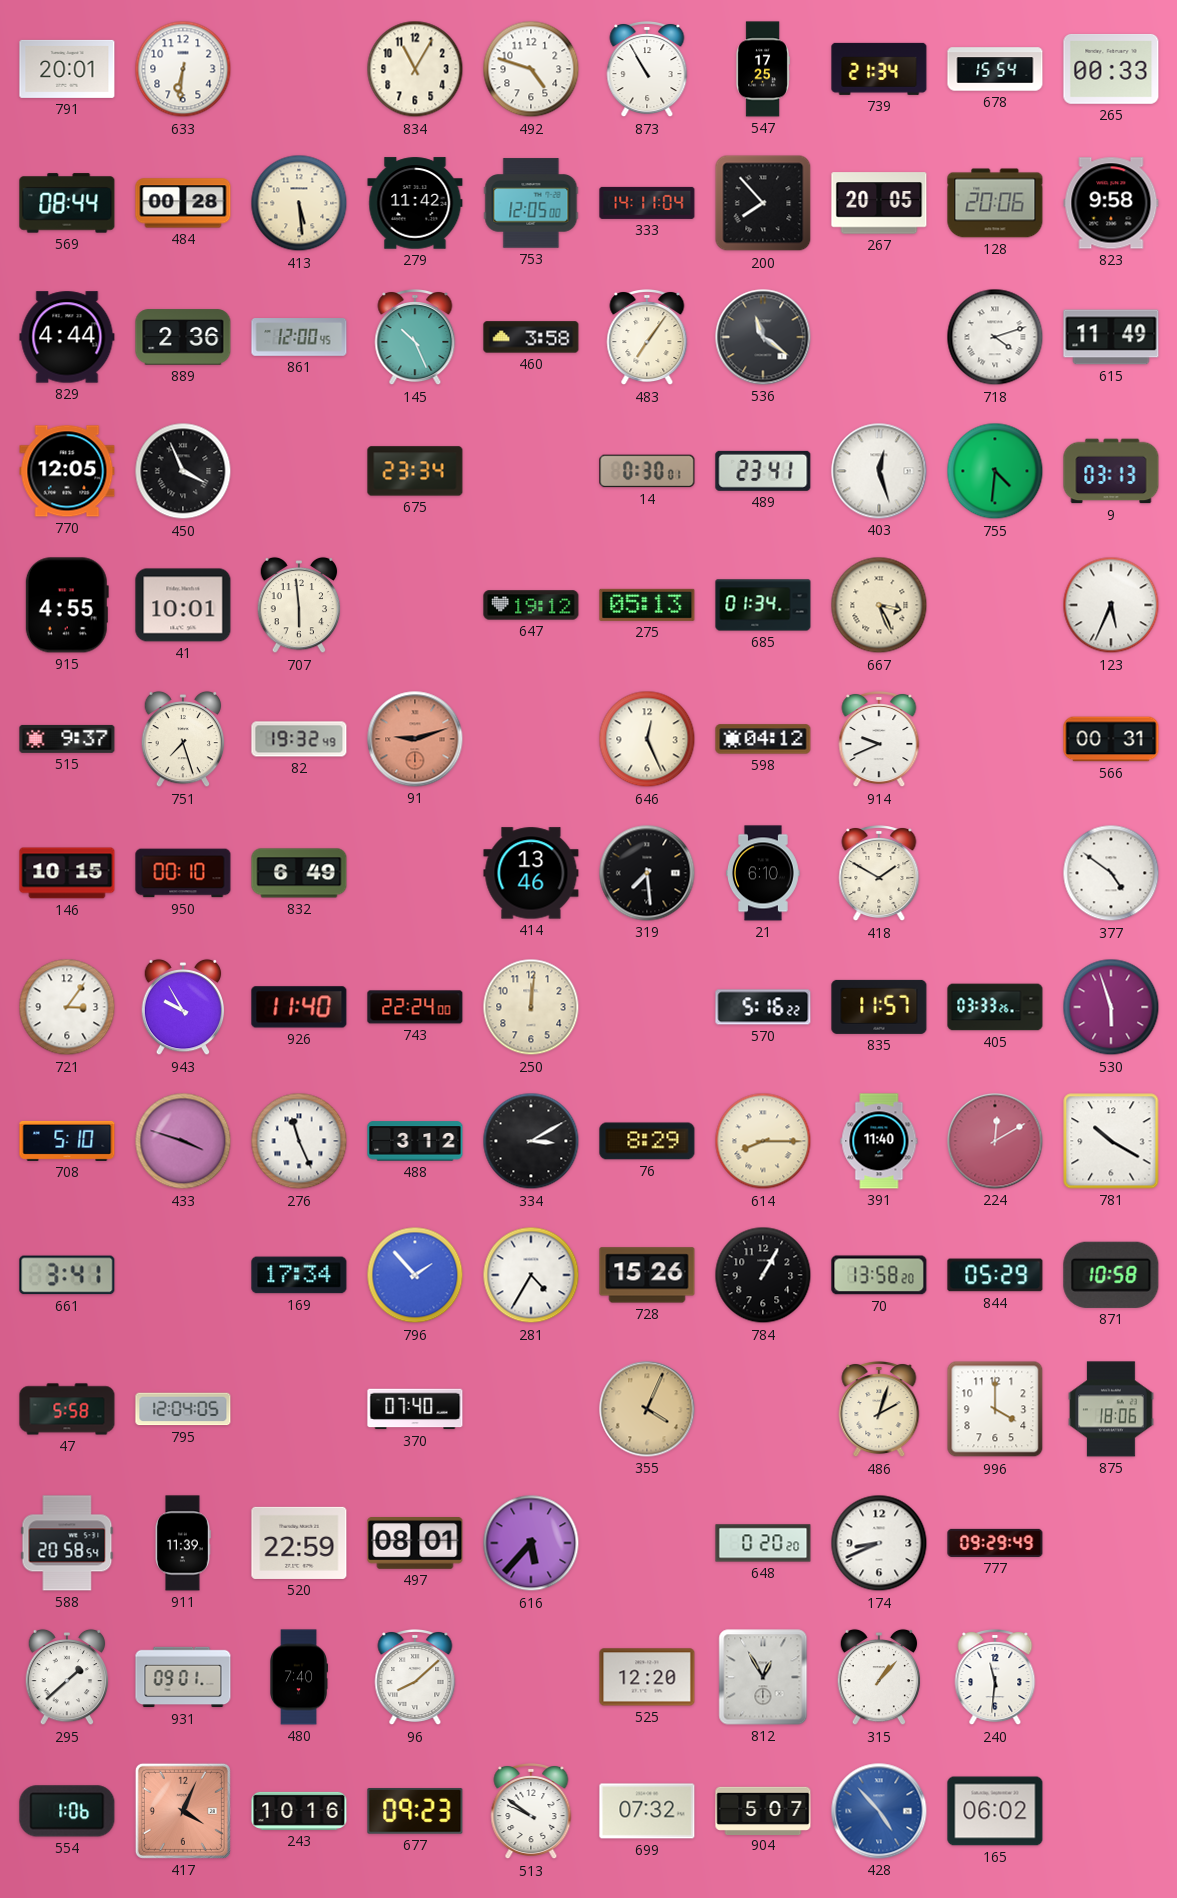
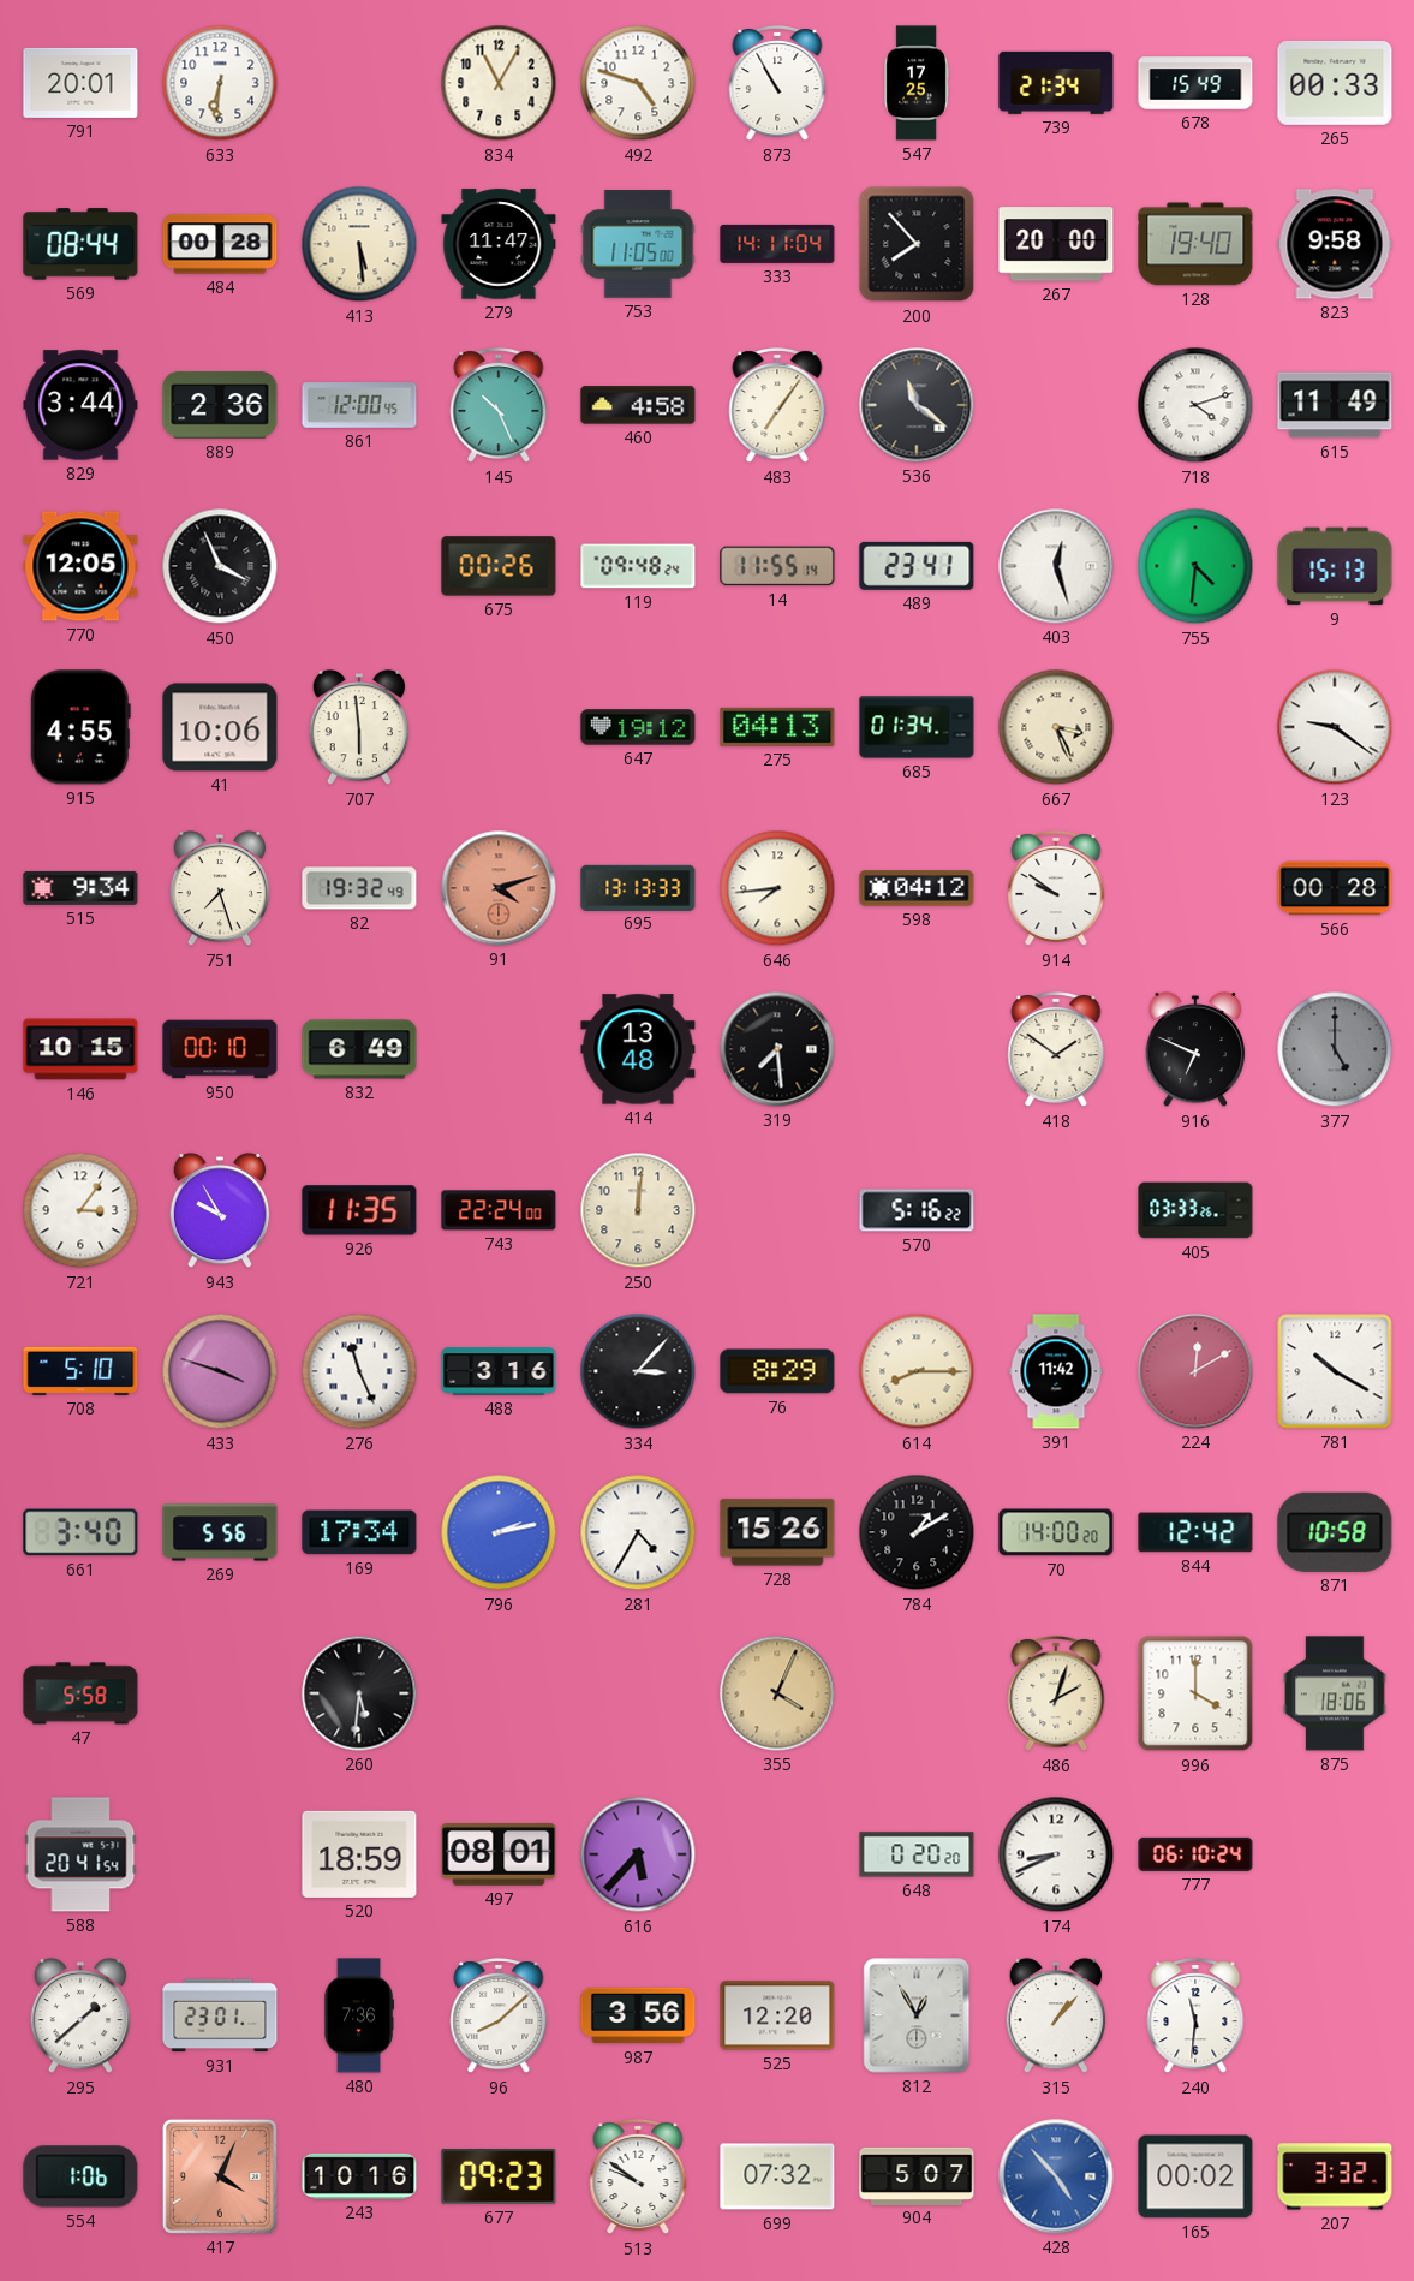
678: 15:54 -> 15:49 (1195, 83)
279: 11:42 -> 11:47 (499, 244)
753: 12:05 -> 11:05 (638, 244)
267: 20:05 -> 20:00 (1056, 244)
128: 20:06 -> 19:40 (1195, 244)
829: 4:44 -> 3:44 (80, 405)
460: 3:58 -> 4:58 (638, 405)
675: 23:34 -> 00:26 (499, 566)
119: none -> 09:48 (638, 566)
14: 0:30 -> 11:55 (777, 566)
9: 03:13 -> 15:13 (1335, 566)
41: 10:01 -> 10:06 (220, 727)
275: 05:13 -> 04:13 (777, 727)
123: 5:34 -> 9:21 (1335, 727)
515: 9:37 -> 9:34 (80, 888)
91: 9:12 -> 4:12 (499, 888)
695: none -> 13:13 (638, 887)
646: 12:26 -> 7:44 (777, 888)
914: 9:41 -> 9:51 (1056, 889)
566: 00:31 -> 00:28 (1335, 888)
414: 13:46 -> 13:48 (638, 1049)
21: 6:10 -> none (764, 873)
418: 1:50 -> 1:51 (1056, 1050)
916: none -> 6:49 (1195, 1049)
377: 4:51 -> 5:00 (1335, 1049)
377 dial: white -> grey (1335, 1049)
926: 11:40 -> 11:35 (359, 1210)
835: 11:57 -> none (879, 1007)
530: 5:57 -> none (1111, 1007)
488: 3:12 -> 3:16 (499, 1371)
334: 3:10 -> 3:07 (638, 1371)
391: 11:40 -> 11:42 (1056, 1371)
661: 3:41 -> 3:40 (80, 1532)
269: none -> 5:56 (220, 1532)
796: 1:53 -> 2:13 (499, 1532)
784: 1:05 -> 1:10 (917, 1532)
70: 13:58 -> 14:00 (1056, 1532)
844: 05:29 -> 12:42 (1195, 1532)
795: 12:04 -> none (183, 1409)
260: none -> 5:31 (359, 1693)
370: 07:40 -> none (415, 1409)
588: 20:58 -> 20:41 (80, 1854)
911: 11:39 -> none (183, 1543)
520: 22:59 -> 18:59 (359, 1854)
777: 09:29 -> 06:10 (1195, 1854)
931: 09:01 -> 23:01 (220, 2015)
480: 7:40 -> 7:36 (358, 2015)
987: none -> 3:56 (638, 2015)
165: 06:02 -> 00:02 (1195, 2176)
207: none -> 3:32 (1335, 2176)
